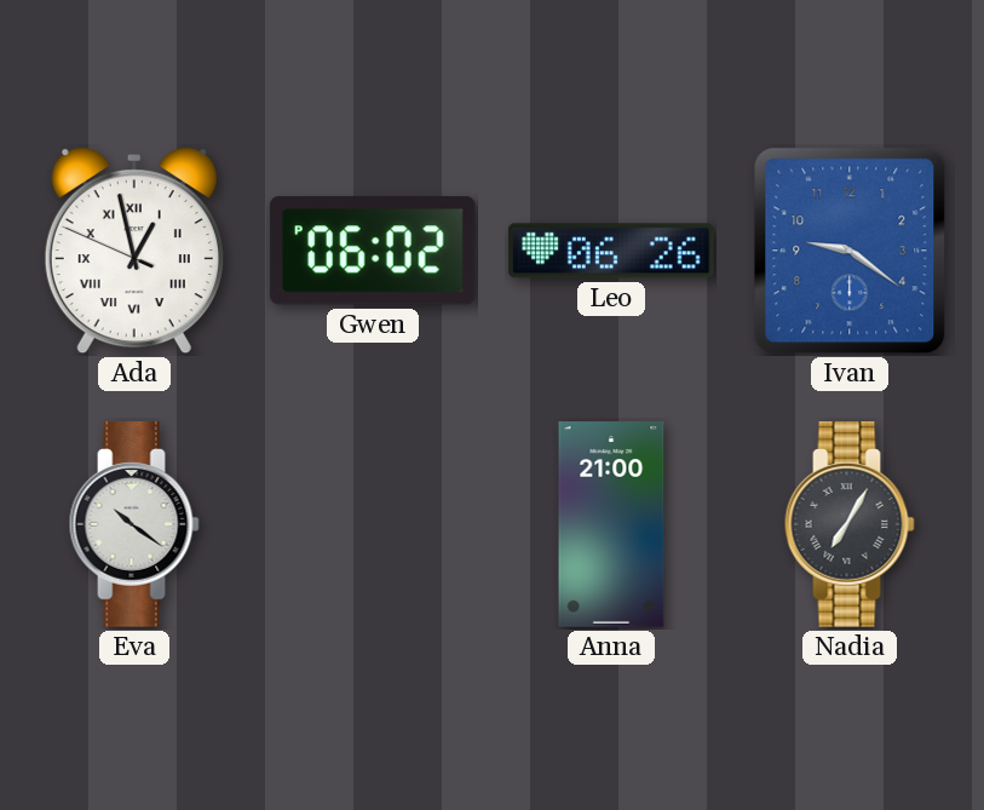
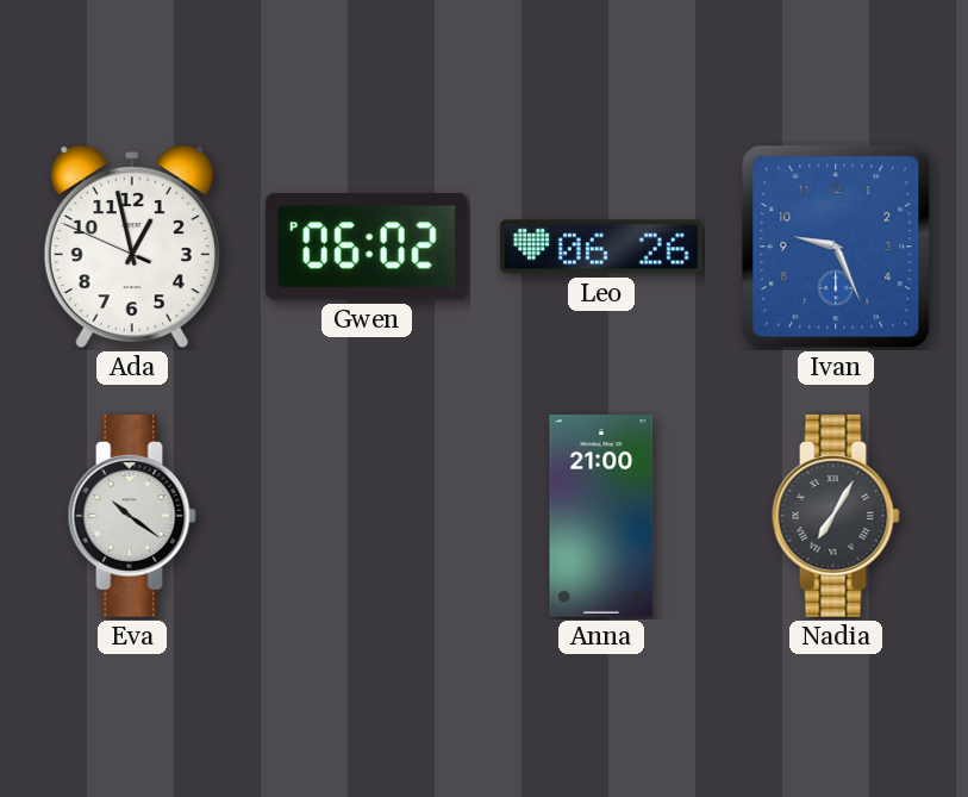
Ada numerals: Roman -> Arabic (132, 248)
Ivan: 9:21 -> 9:26 (836, 247)
